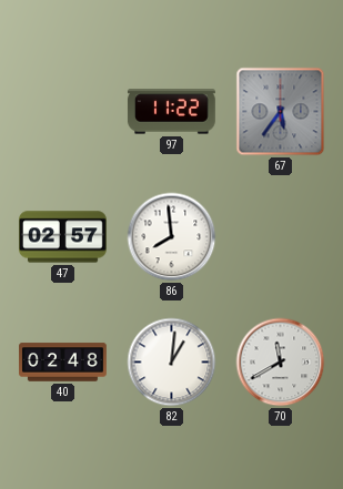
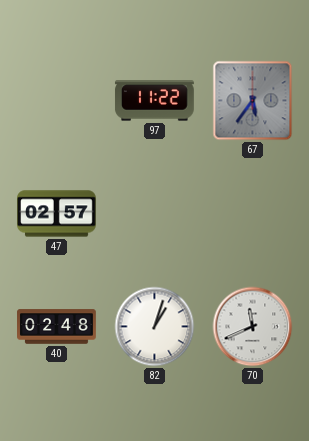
86: 7:59 -> none (172, 237)
82: 1:01 -> 1:03 (155, 327)
70: 11:40 -> 11:41 (253, 327)
